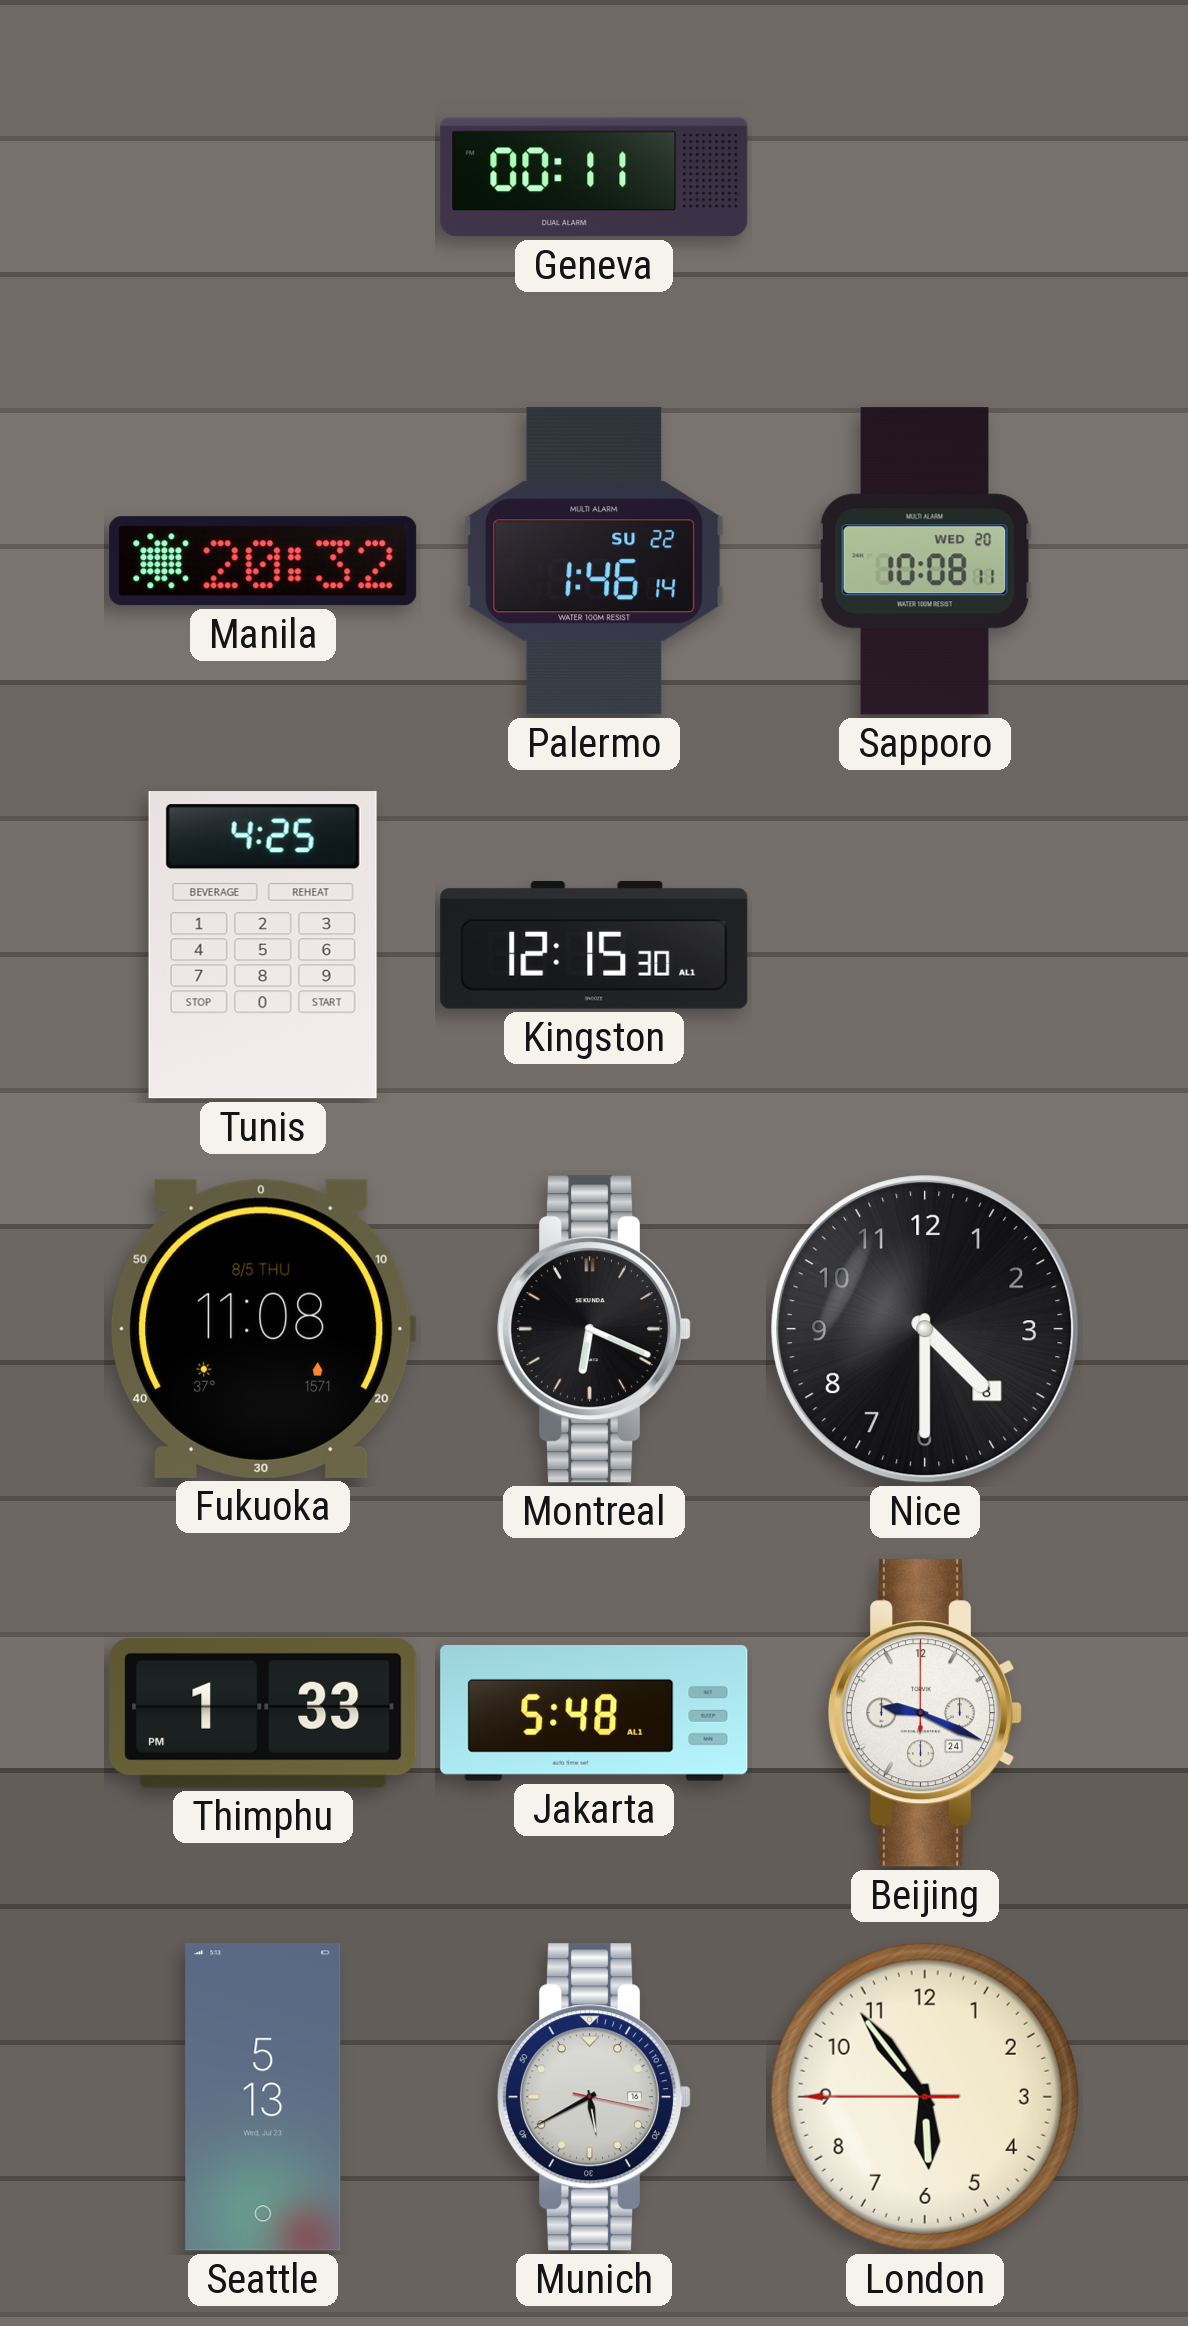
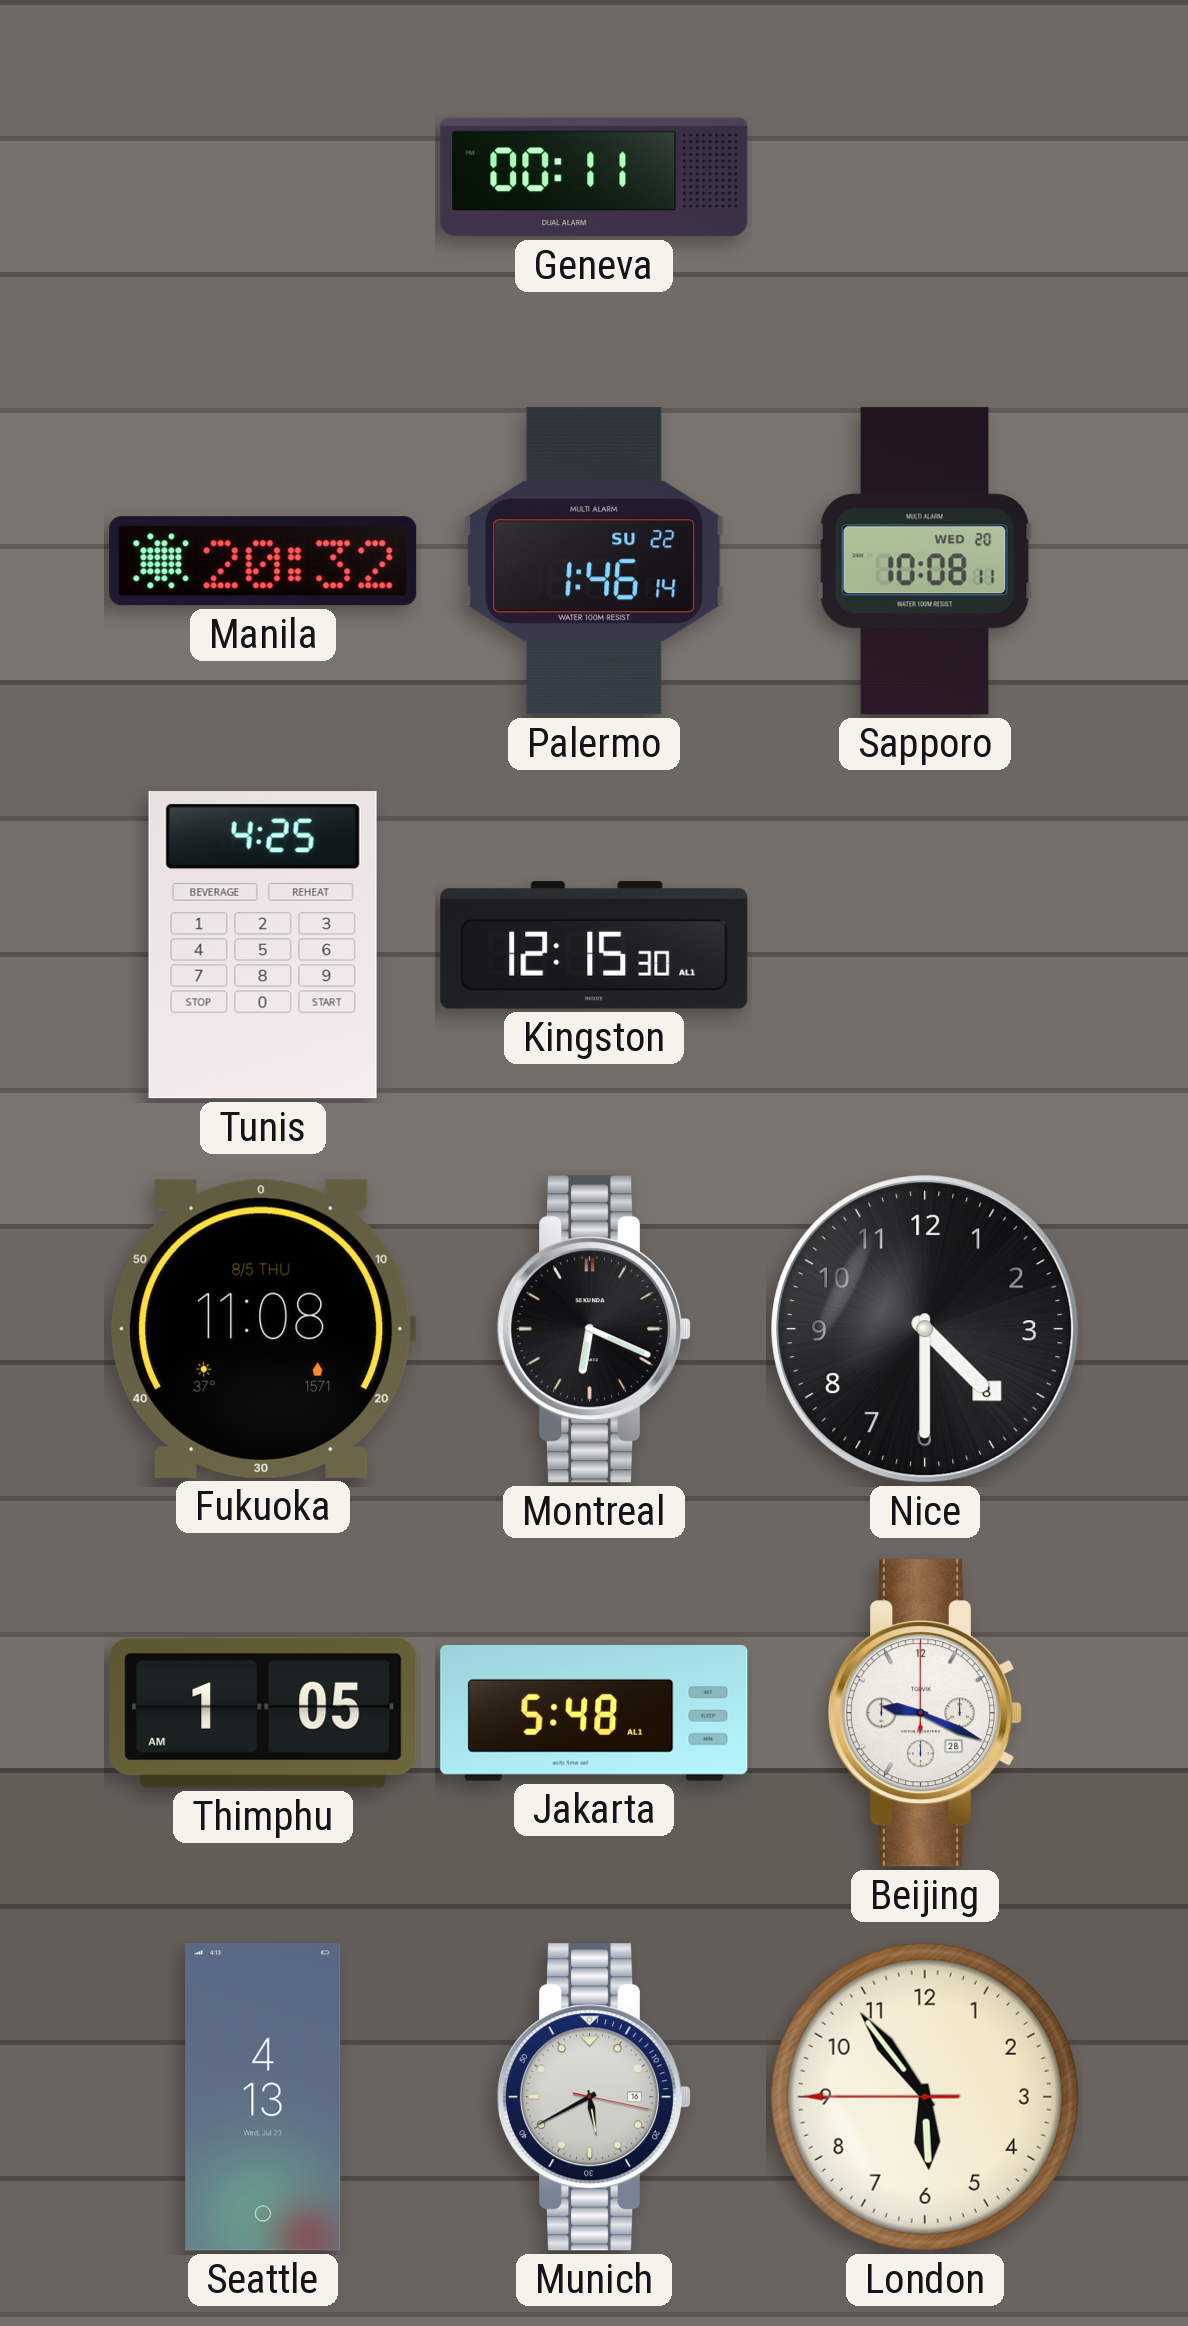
Thimphu: 1:33 -> 1:05 (263, 1713)
Beijing date: 24 -> 28 (925, 1713)
Seattle: 5:13 -> 4:13 (263, 2097)
